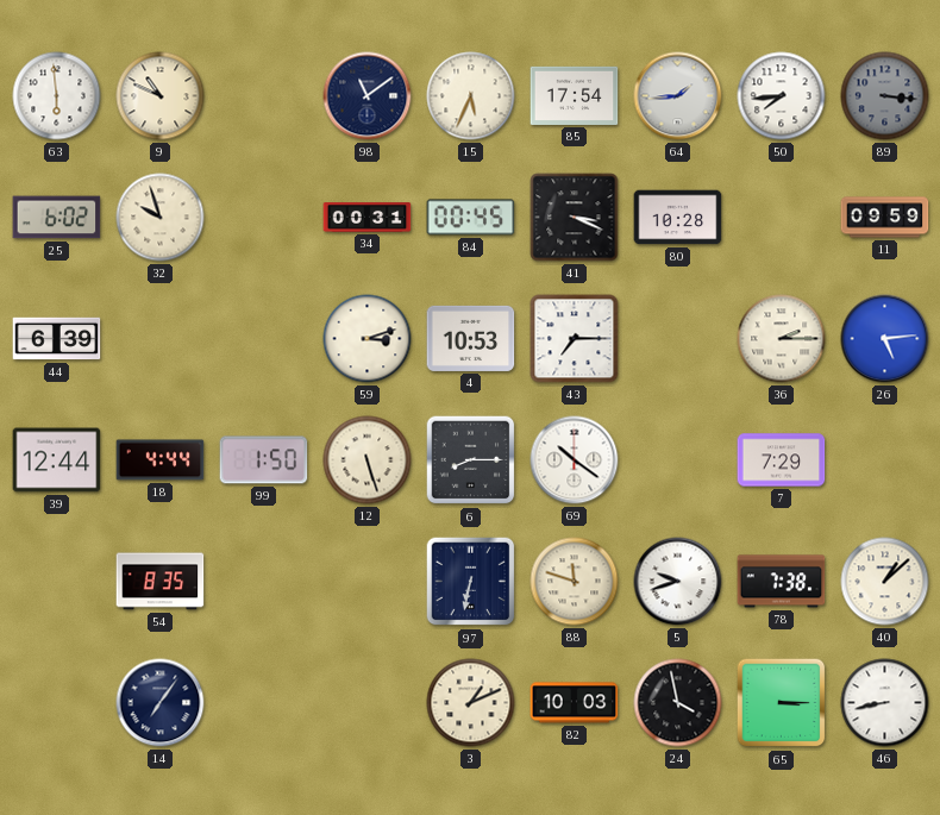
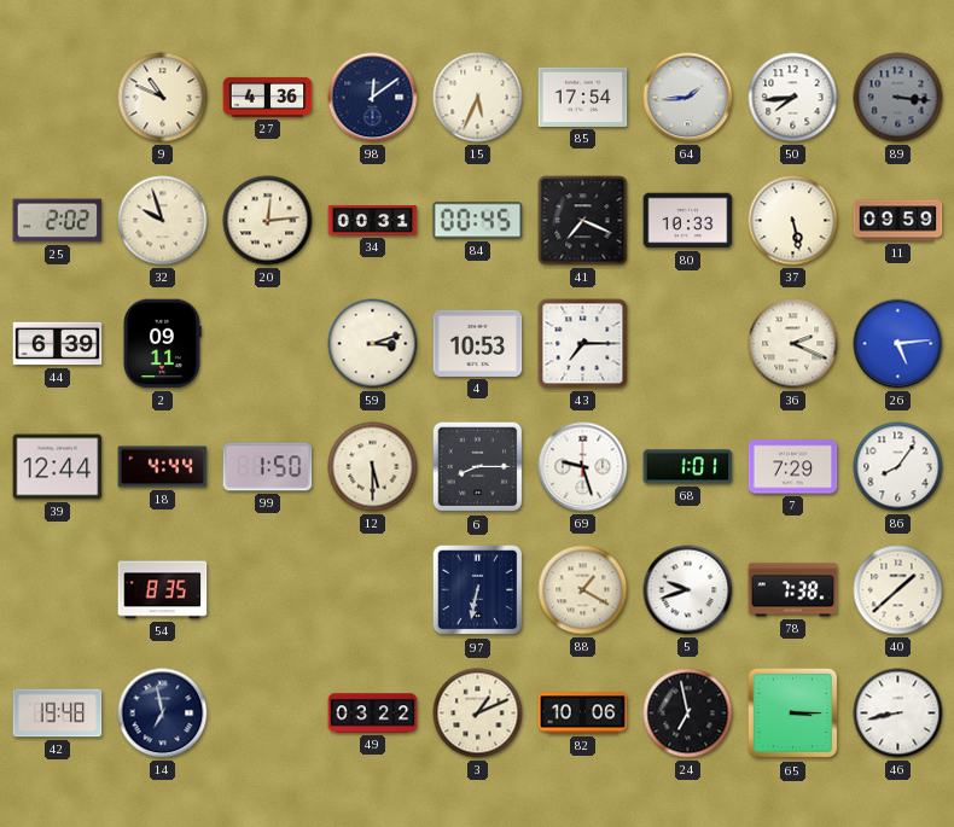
63: 5:59 -> none (57, 96)
27: none -> 4:36 (268, 97)
98: 11:09 -> 12:09 (373, 98)
25: 6:02 -> 2:02 (58, 221)
20: none -> 12:14 (268, 221)
41: 3:19 -> 7:19 (583, 221)
80: 10:28 -> 10:33 (688, 221)
37: none -> 5:28 (793, 221)
2: none -> 09:11 (162, 344)
36: 2:15 -> 2:19 (793, 344)
12: 5:27 -> 5:30 (373, 467)
69: 10:21 -> 9:27 (583, 467)
68: none -> 1:01 (688, 467)
86: none -> 8:06 (898, 467)
88: 11:48 -> 1:20 (583, 590)
40: 1:08 -> 1:38 (898, 590)
42: none -> 19:48 (58, 714)
14: 7:06 -> 6:58 (163, 714)
49: none -> 03:22 (373, 714)
82: 10:03 -> 10:06 (583, 714)
24: 3:58 -> 6:58 (688, 714)
